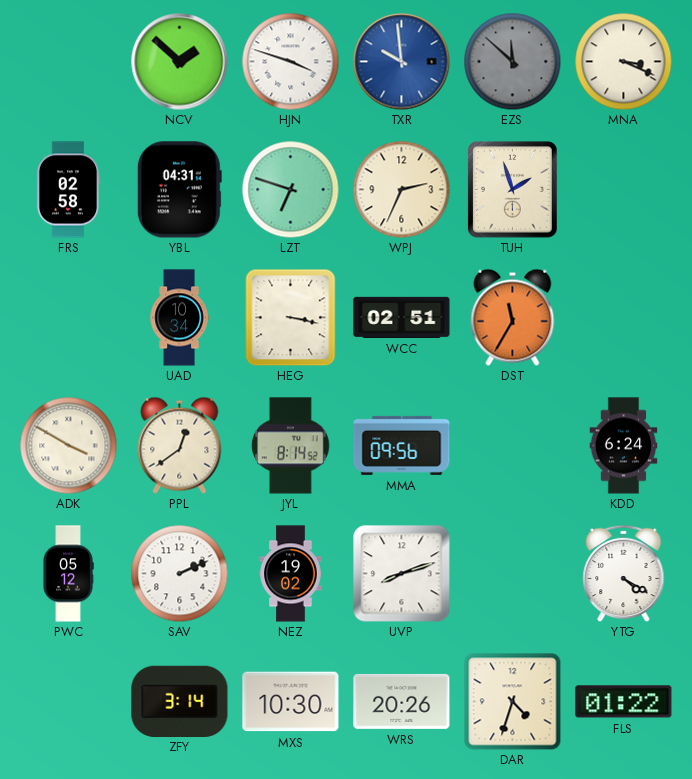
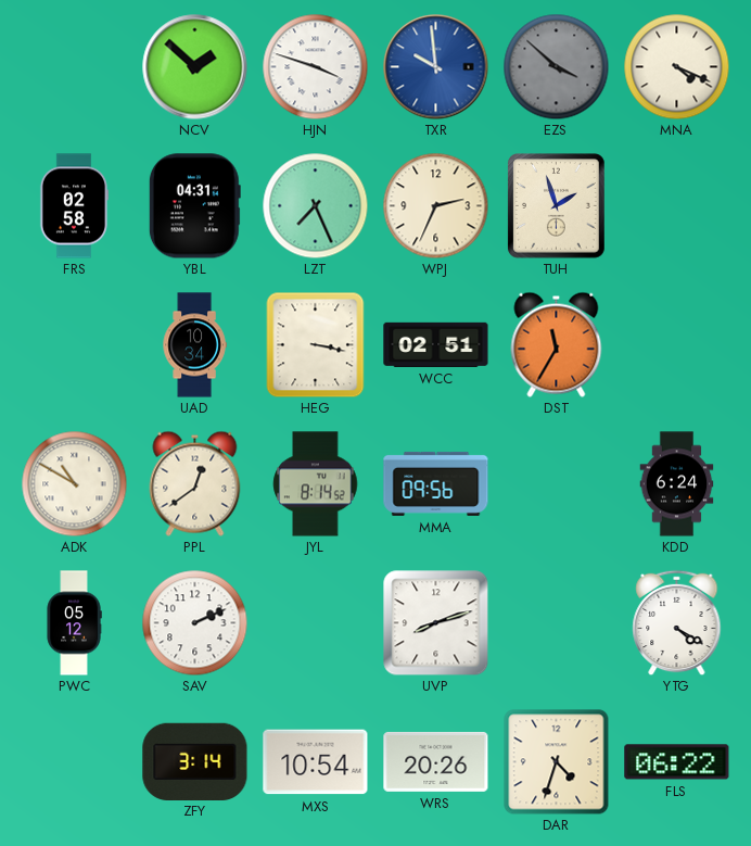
EZS: 11:52 -> 3:52 (556, 66)
MNA: 3:19 -> 4:19 (676, 66)
LZT: 6:48 -> 7:26 (315, 205)
ADK: 3:50 -> 10:50 (74, 483)
NEZ: 19:02 -> none (291, 574)
MXS: 10:30 -> 10:54 (316, 762)
FLS: 01:22 -> 06:22 (677, 762)
